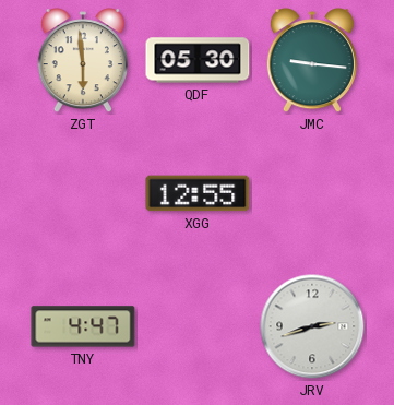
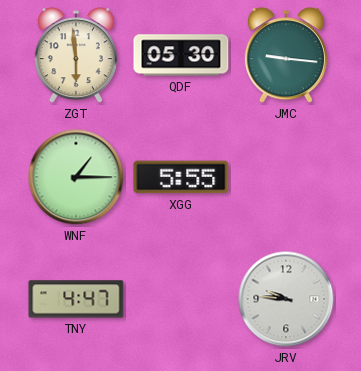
WNF: none -> 1:15 (76, 177)
XGG: 12:55 -> 5:55 (181, 177)
JRV: 2:42 -> 9:46 (286, 299)
